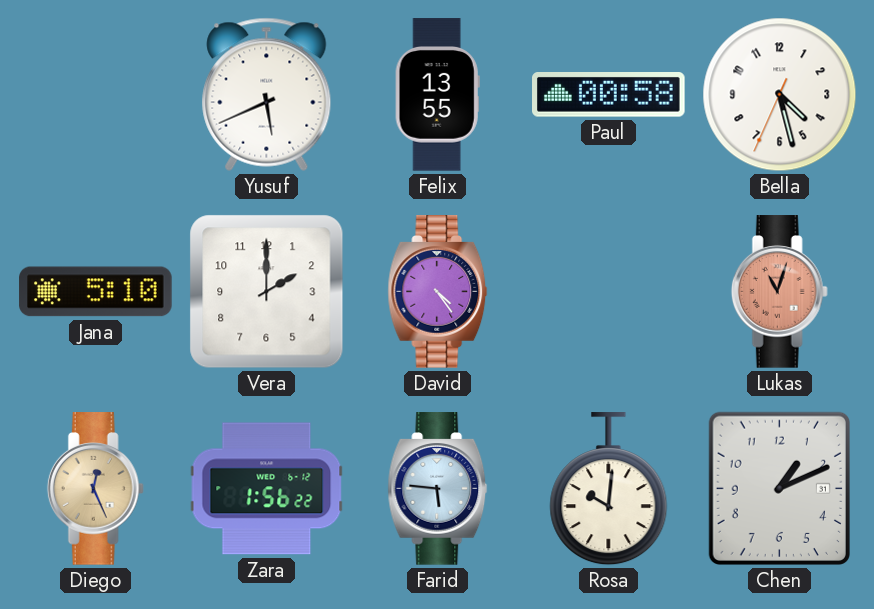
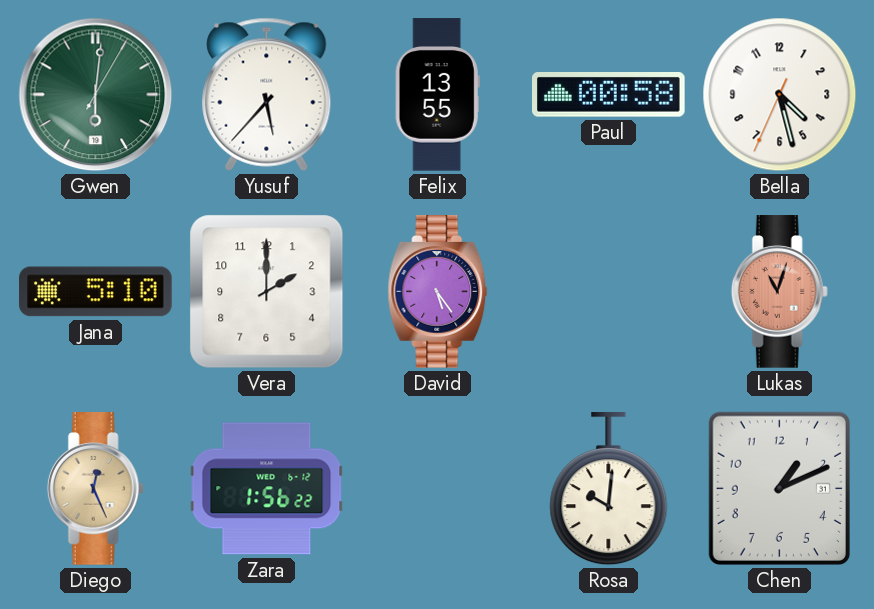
Gwen: none -> 6:01 (96, 95)
Yusuf: 5:41 -> 5:37 (267, 94)
David: 4:24 -> 5:24 (438, 292)
Farid: 5:46 -> none (438, 489)
